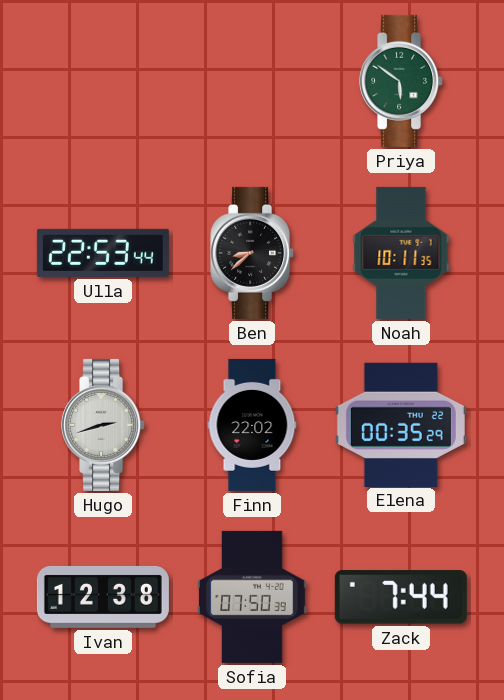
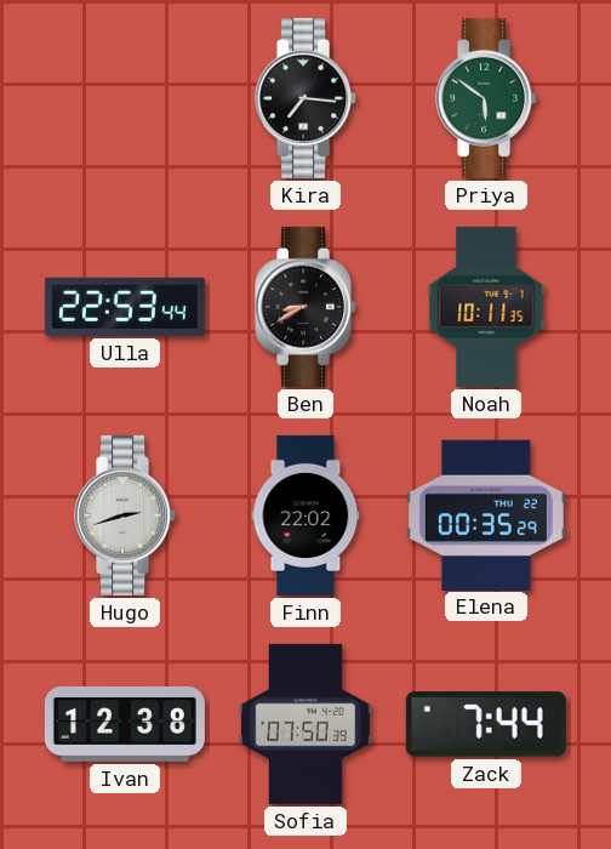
Kira: none -> 7:16 (307, 98)
Ben: 8:38 -> 8:40 (307, 307)
